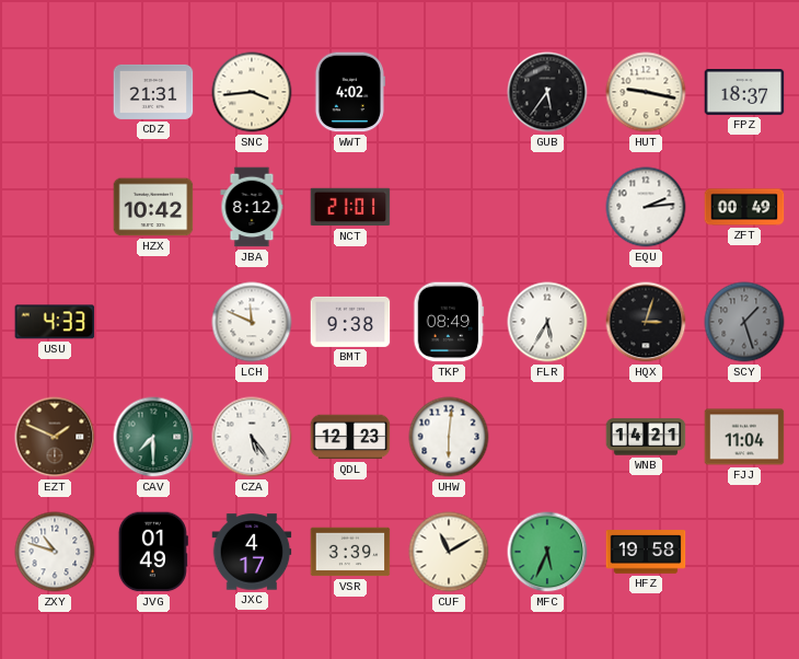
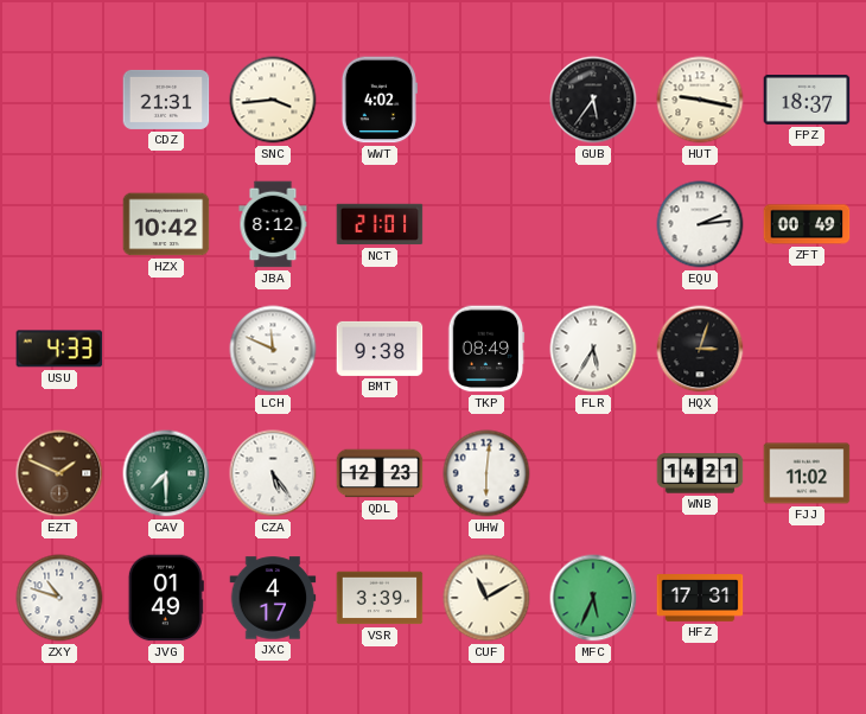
SCY: 1:27 -> none (744, 322)
FJJ: 11:04 -> 11:02 (807, 473)
HFZ: 19:58 -> 17:31 (700, 598)
